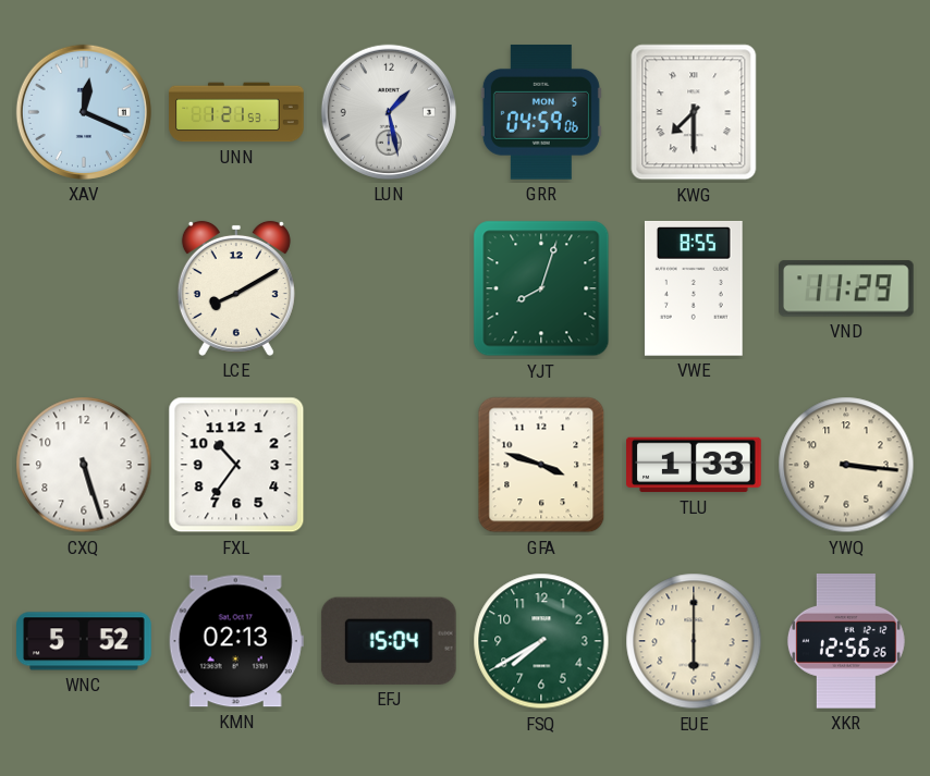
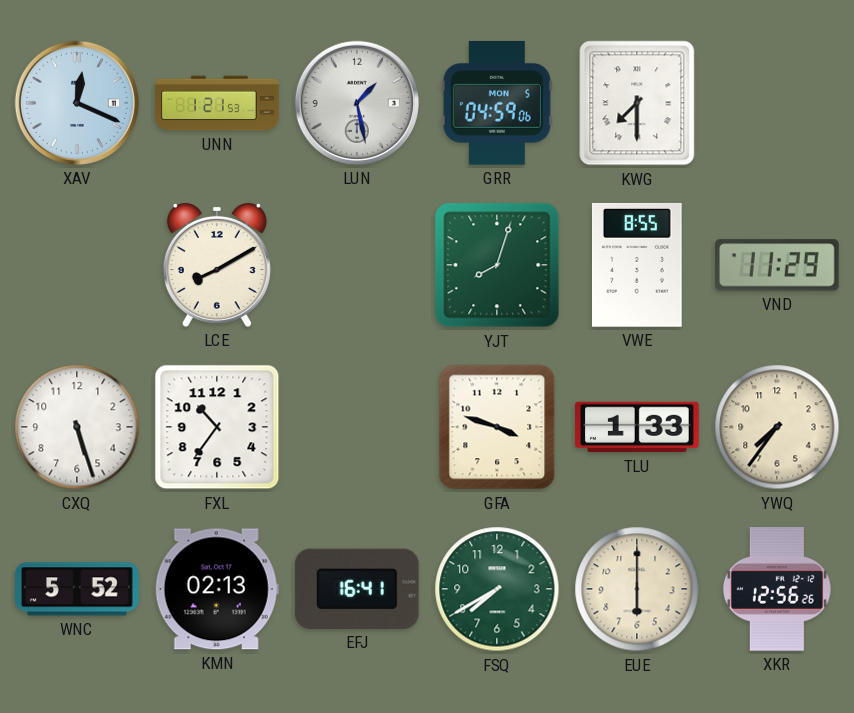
YWQ: 3:16 -> 7:36 (777, 427)
EFJ: 15:04 -> 16:41 (357, 589)
